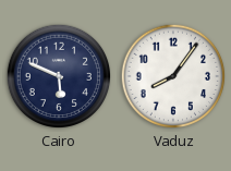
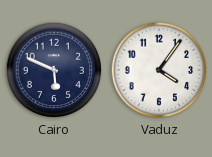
Vaduz: 8:06 -> 4:06 (159, 70)
